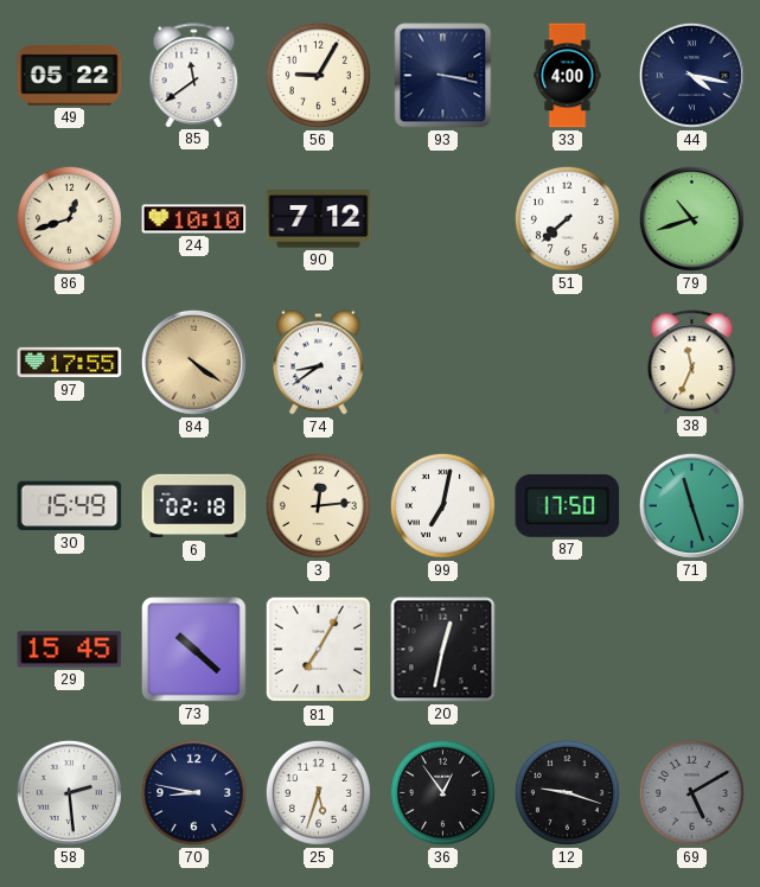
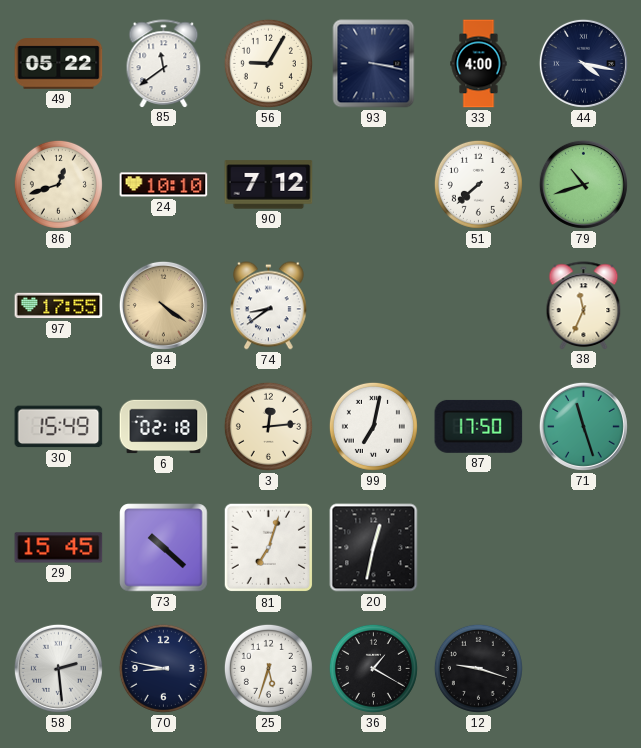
81: 7:05 -> 7:03 (269, 548)
36: 12:54 -> 1:20 (373, 668)
69: 5:10 -> none (691, 792)
